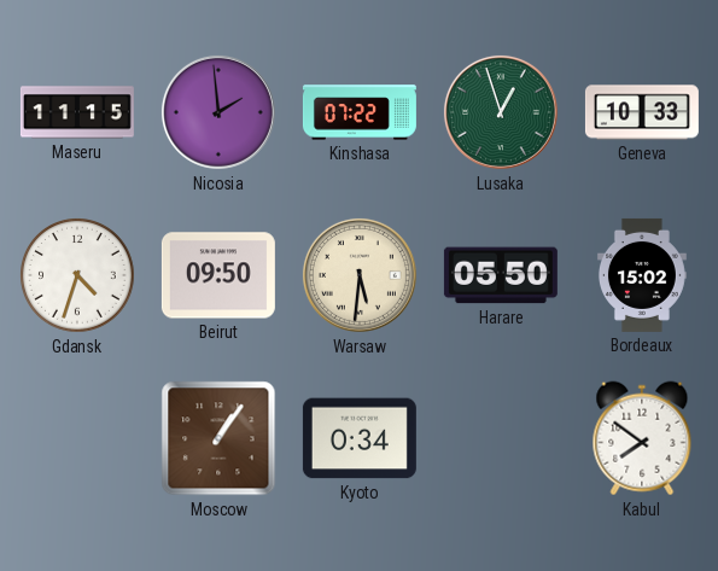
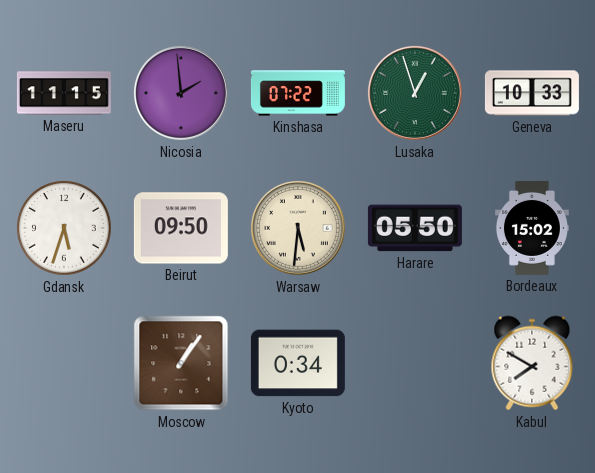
Gdansk: 4:33 -> 5:33 (65, 229)
Kabul: 7:51 -> 7:50 (532, 363)
